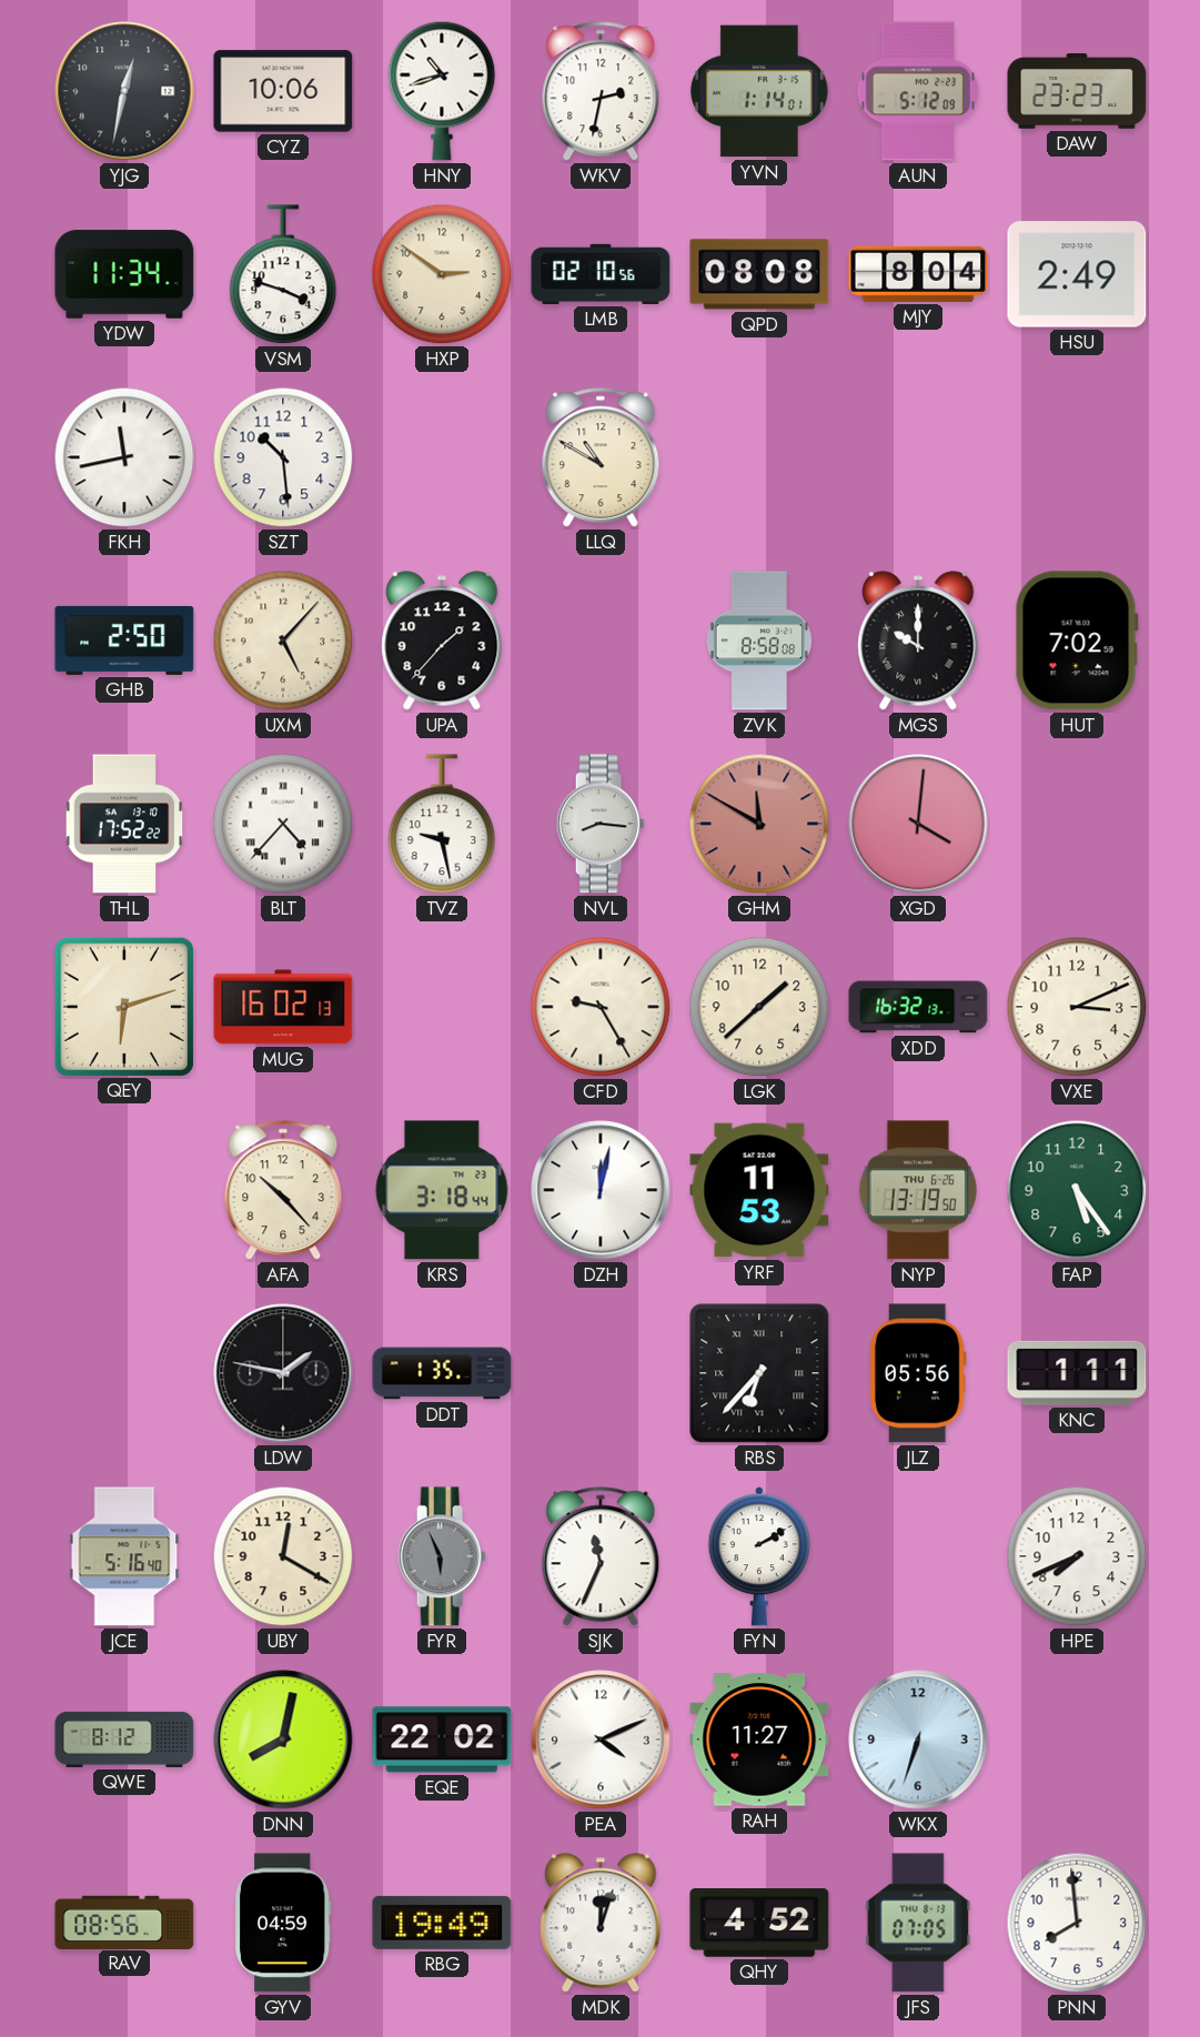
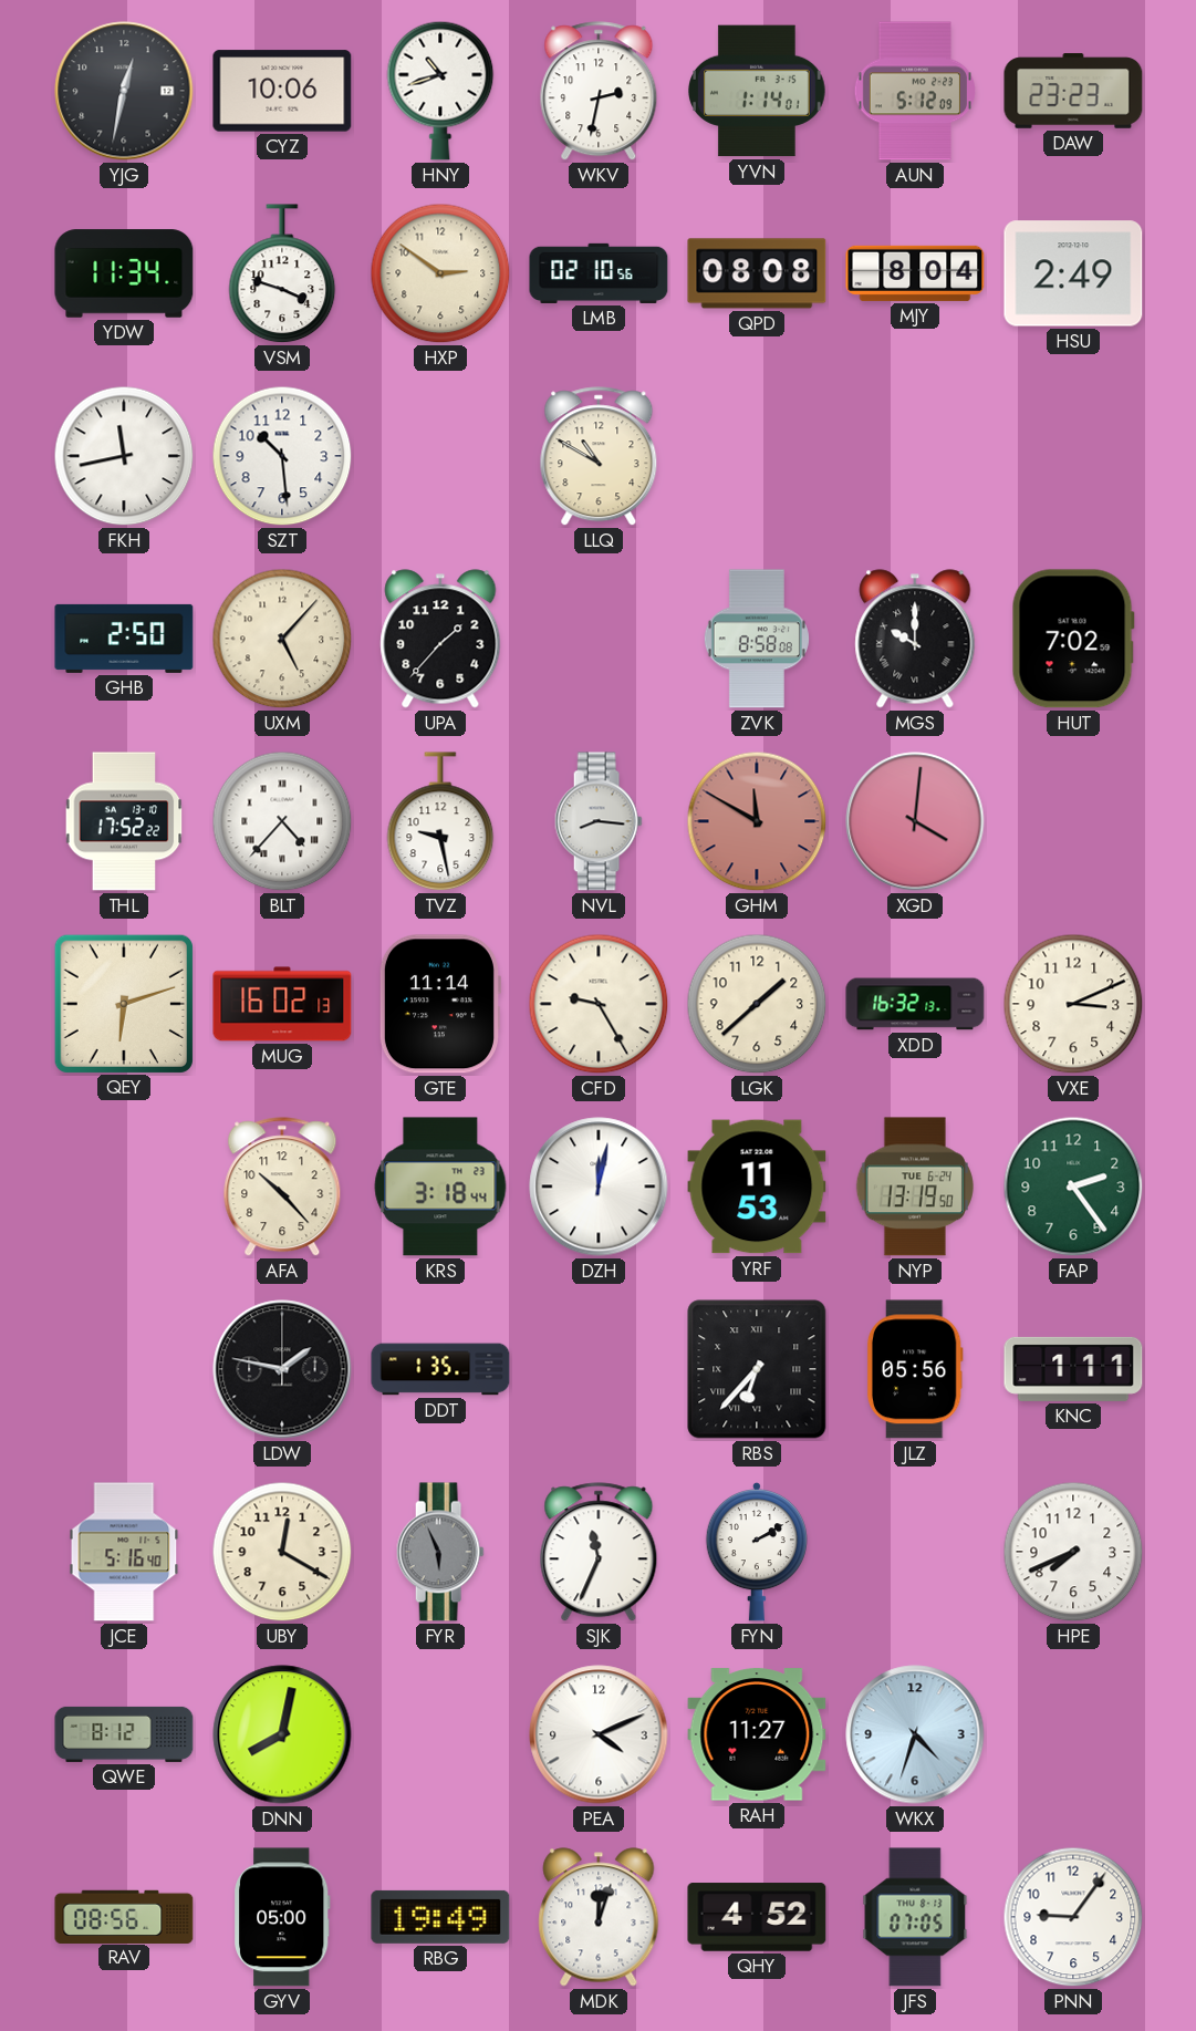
GTE: none -> 11:14 (439, 1004)
NYP date: THU 6-26 -> TUE 6-24 (915, 1187)
FAP: 5:24 -> 2:24 (1073, 1187)
EQE: 22:02 -> none (442, 1739)
WKX: 6:33 -> 4:33 (915, 1734)
GYV: 04:59 -> 05:00 (282, 1917)
PNN: 7:59 -> 9:06 (1073, 1917)
